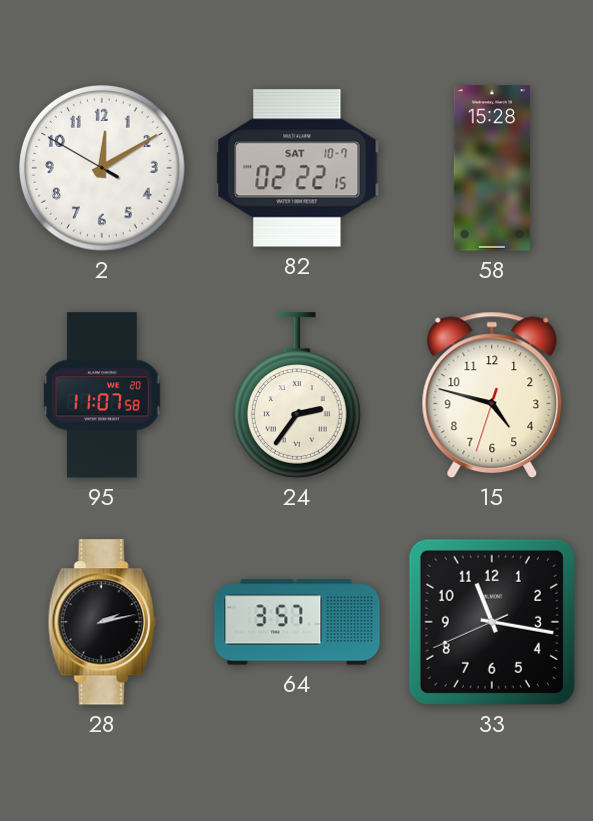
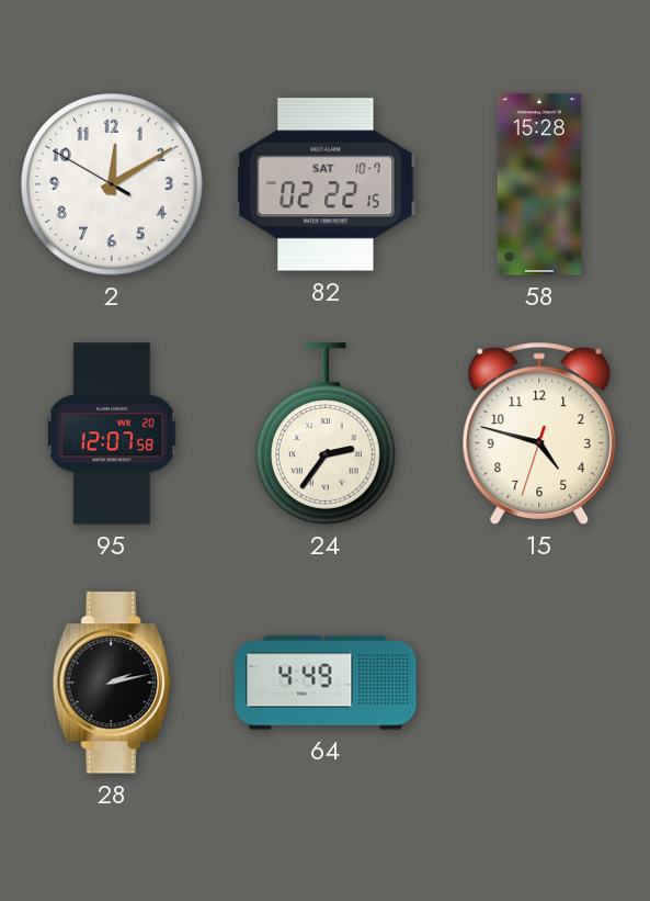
95: 11:07 -> 12:07 (112, 433)
64: 3:57 -> 4:49 (326, 683)
33: 11:16 -> none (492, 622)
